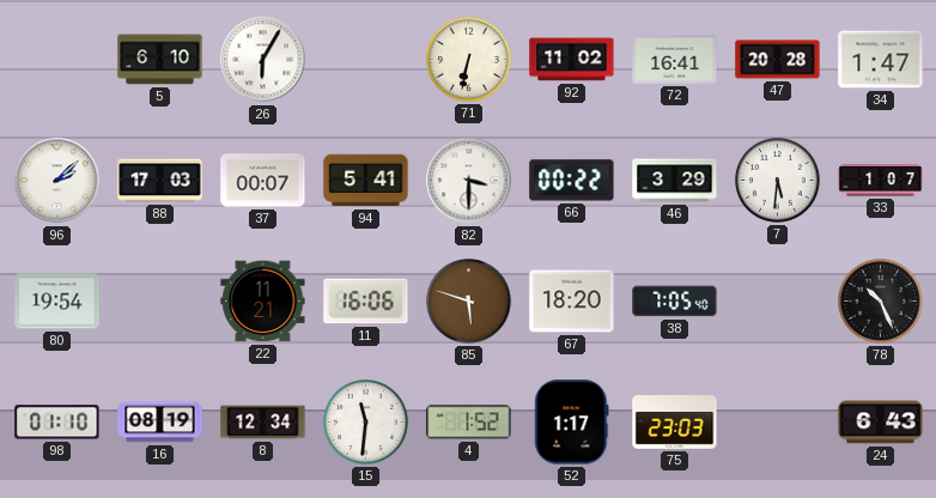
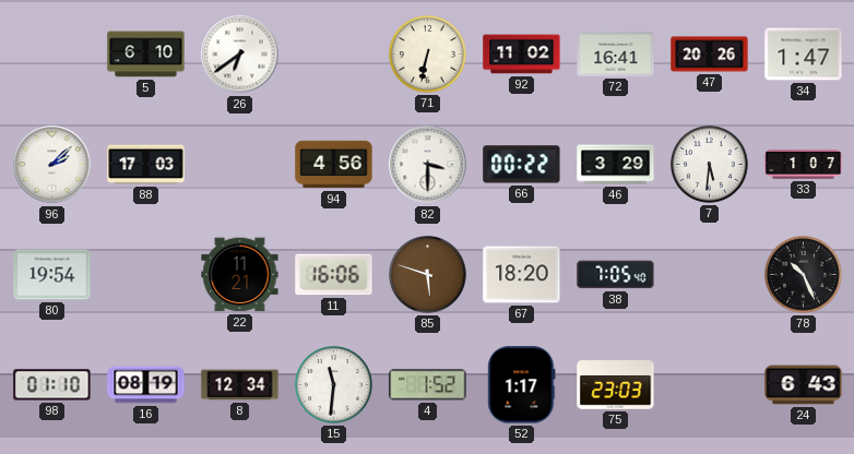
26: 6:05 -> 6:39 (240, 55)
47: 20:28 -> 20:26 (710, 55)
37: 00:07 -> none (263, 181)
94: 5:41 -> 4:56 (334, 165)
